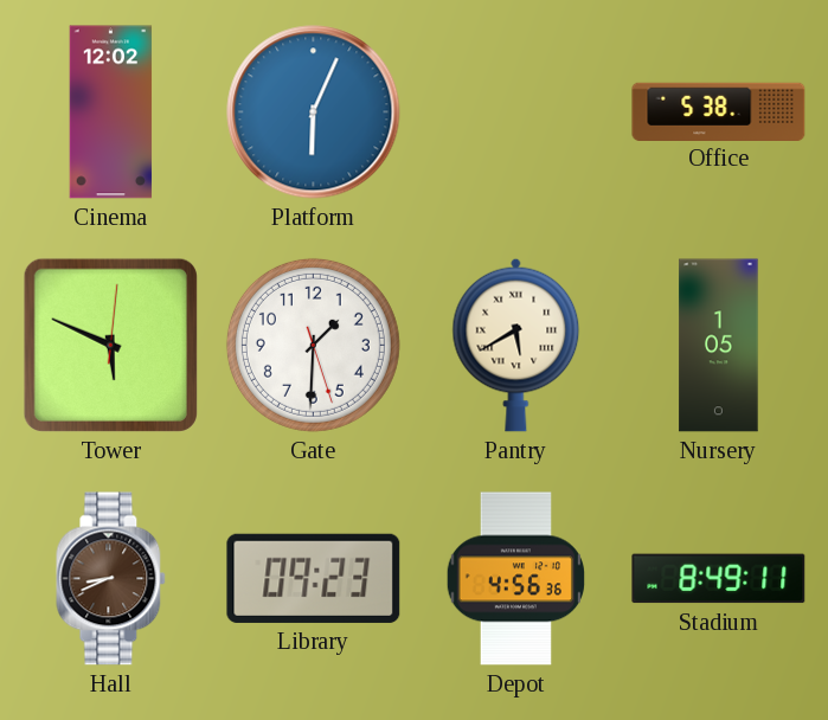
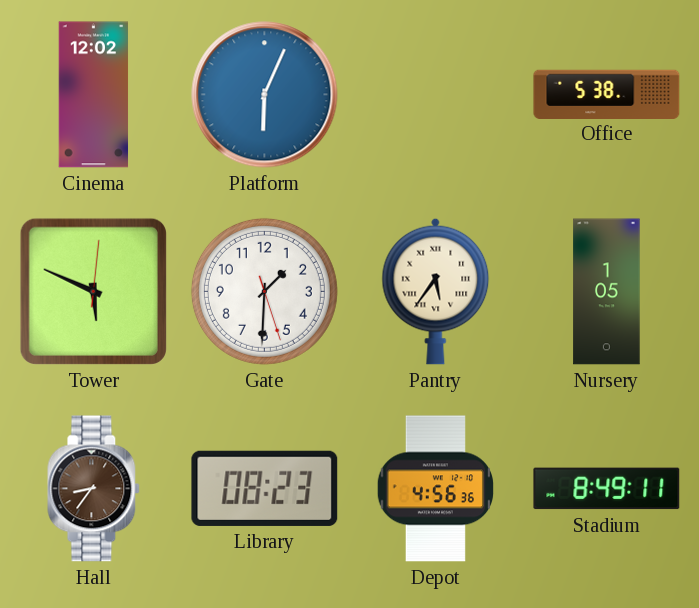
Pantry: 5:40 -> 5:36 (436, 291)
Hall: 8:41 -> 8:36 (94, 489)
Library: 09:23 -> 08:23 (265, 488)
